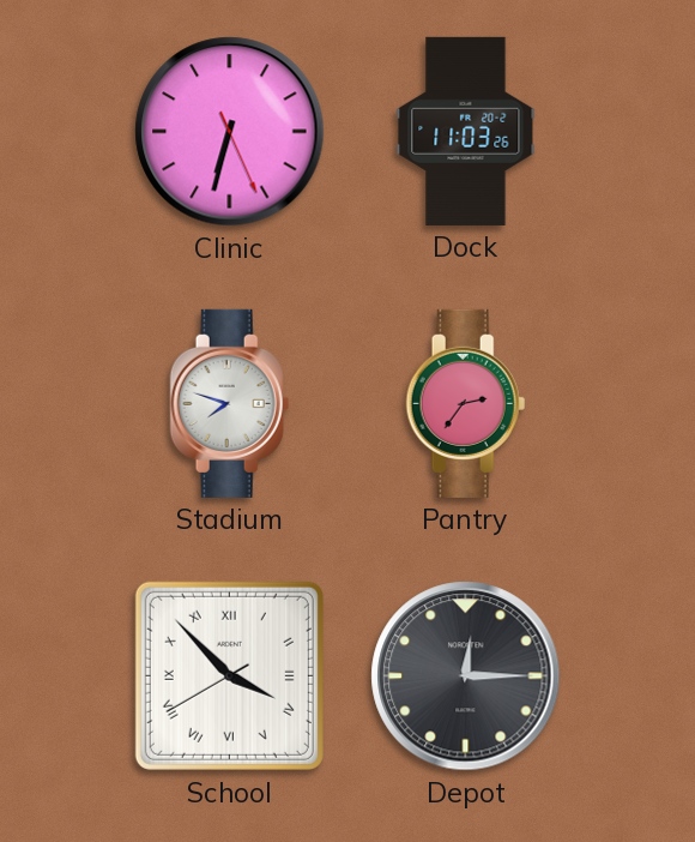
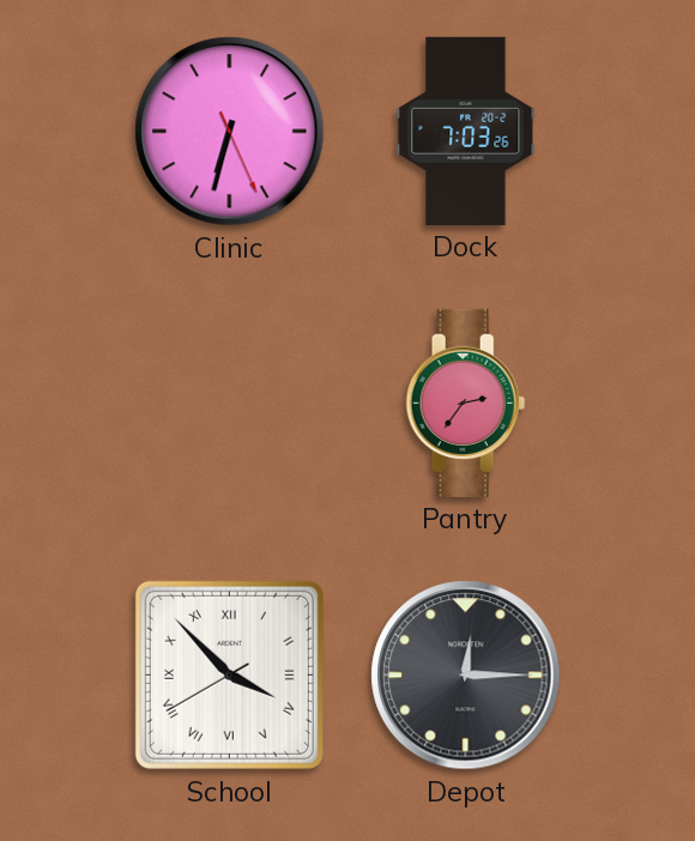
Dock: 11:03 -> 7:03 (466, 131)
Stadium: 7:48 -> none (230, 403)
